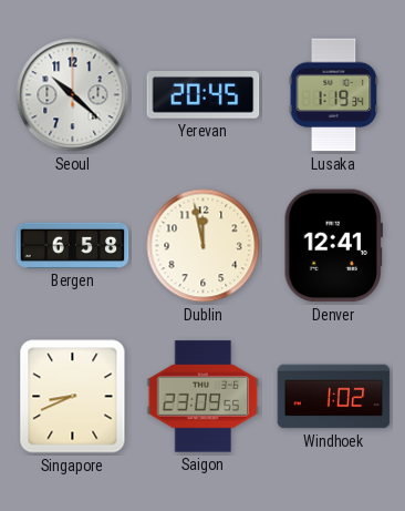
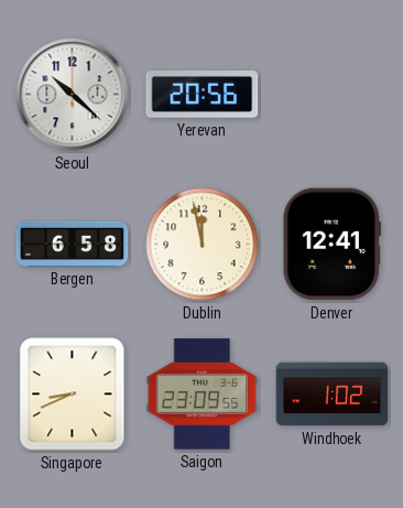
Yerevan: 20:45 -> 20:56 (203, 95)
Lusaka: 1:19 -> none (334, 95)
